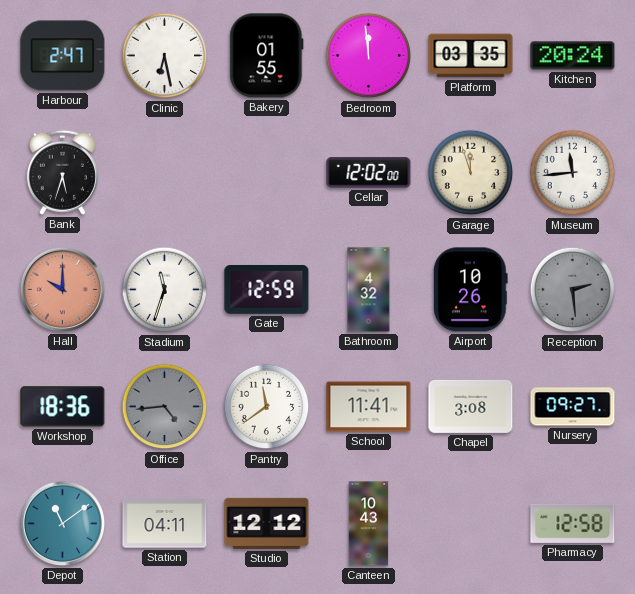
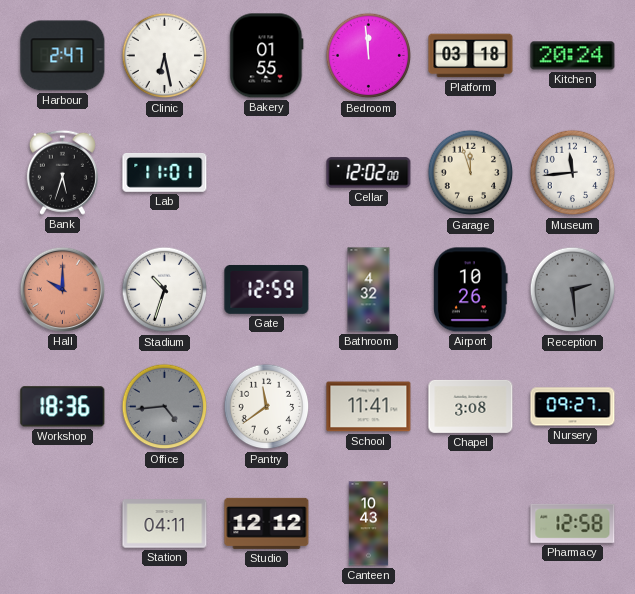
Platform: 03:35 -> 03:18 (471, 56)
Lab: none -> 11:01 (165, 173)
Stadium: 11:33 -> 10:33 (165, 290)
Depot: 11:09 -> none (62, 523)
